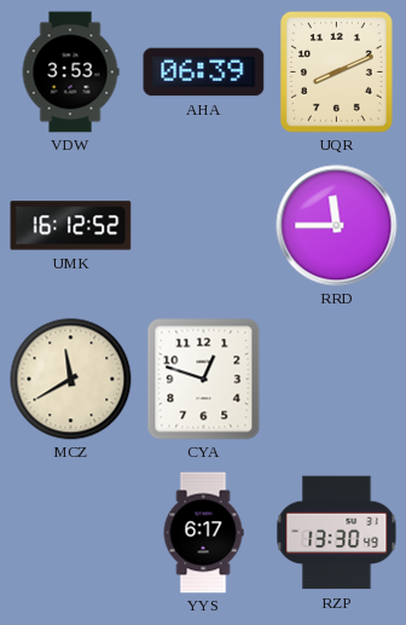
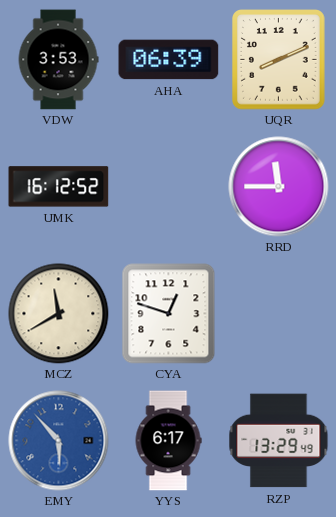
EMY: none -> 5:53 (59, 441)
RZP: 13:30 -> 13:29 (279, 441)
